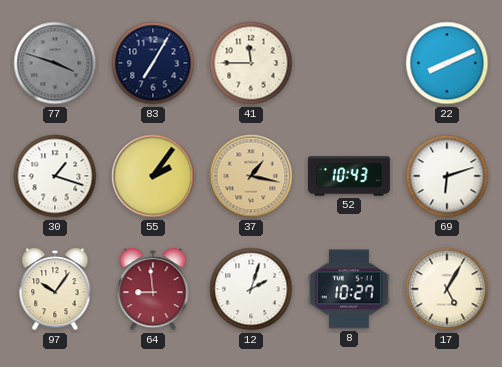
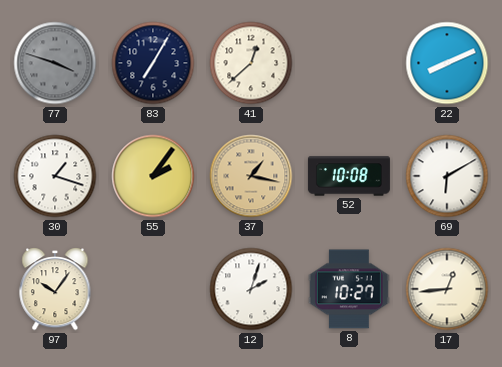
41: 11:45 -> 12:38 (251, 63)
52: 10:43 -> 10:08 (349, 176)
69: 6:12 -> 6:10 (447, 176)
64: 8:59 -> none (153, 289)
17: 5:05 -> 12:44 (447, 289)
